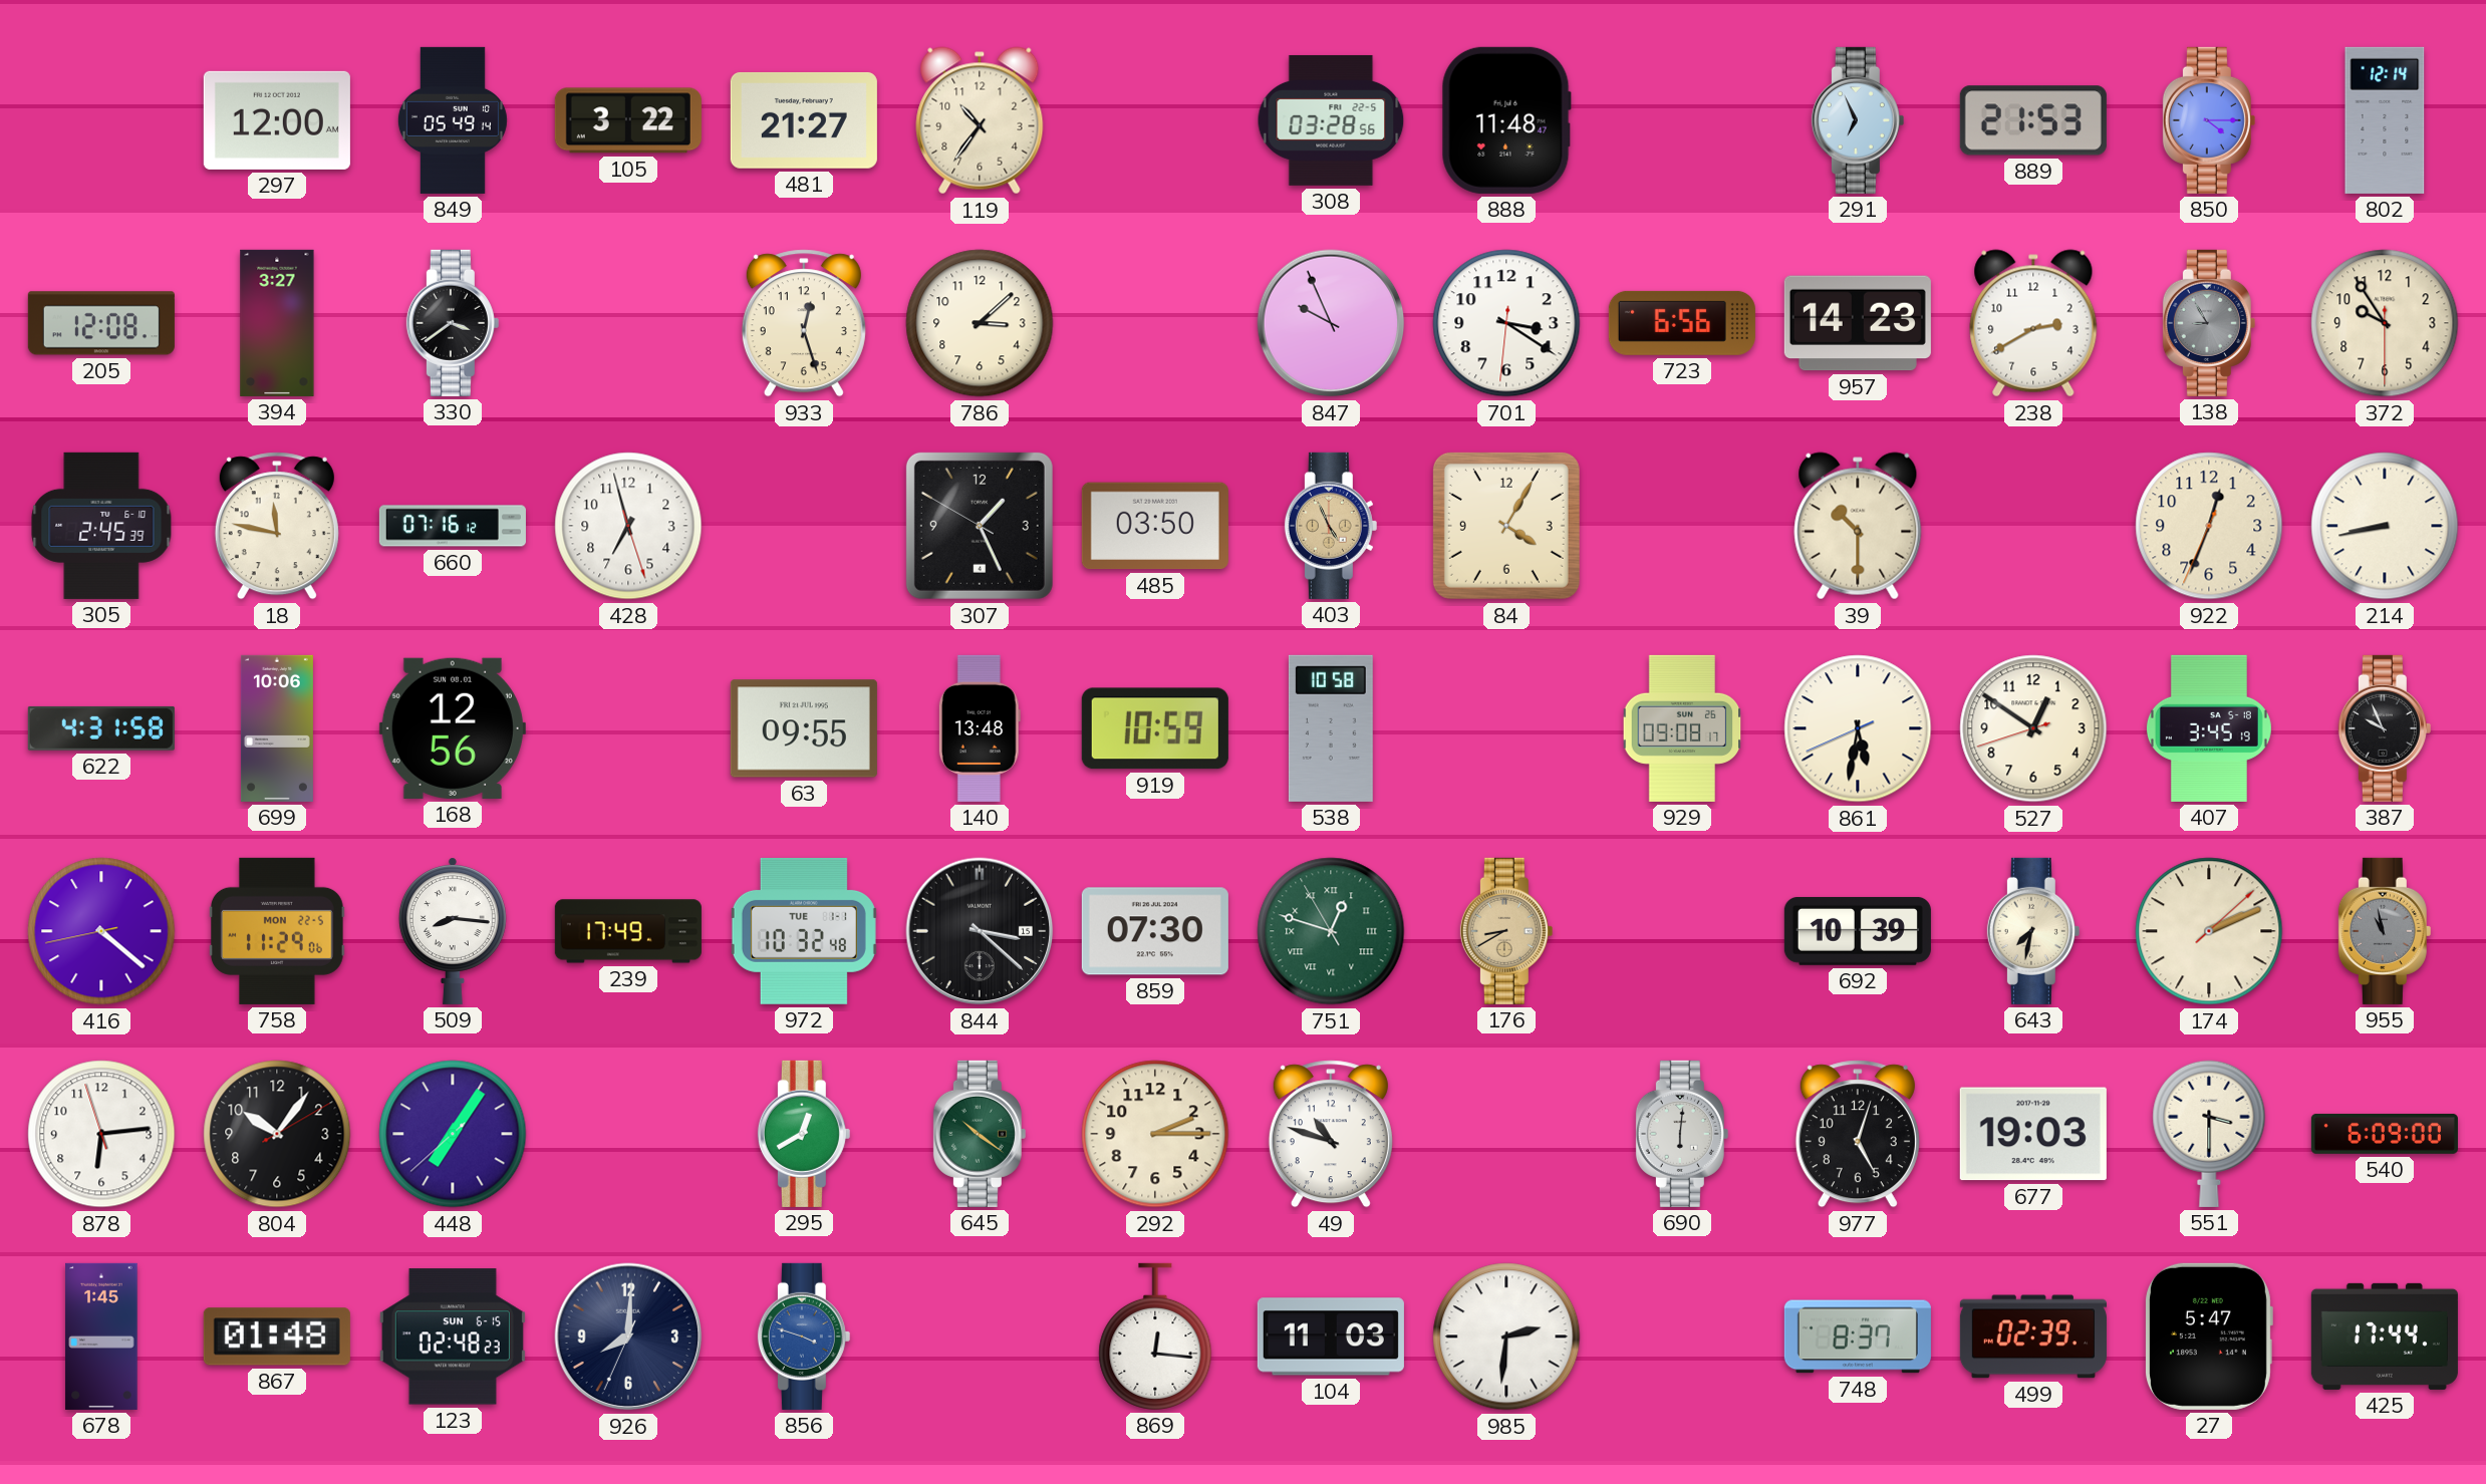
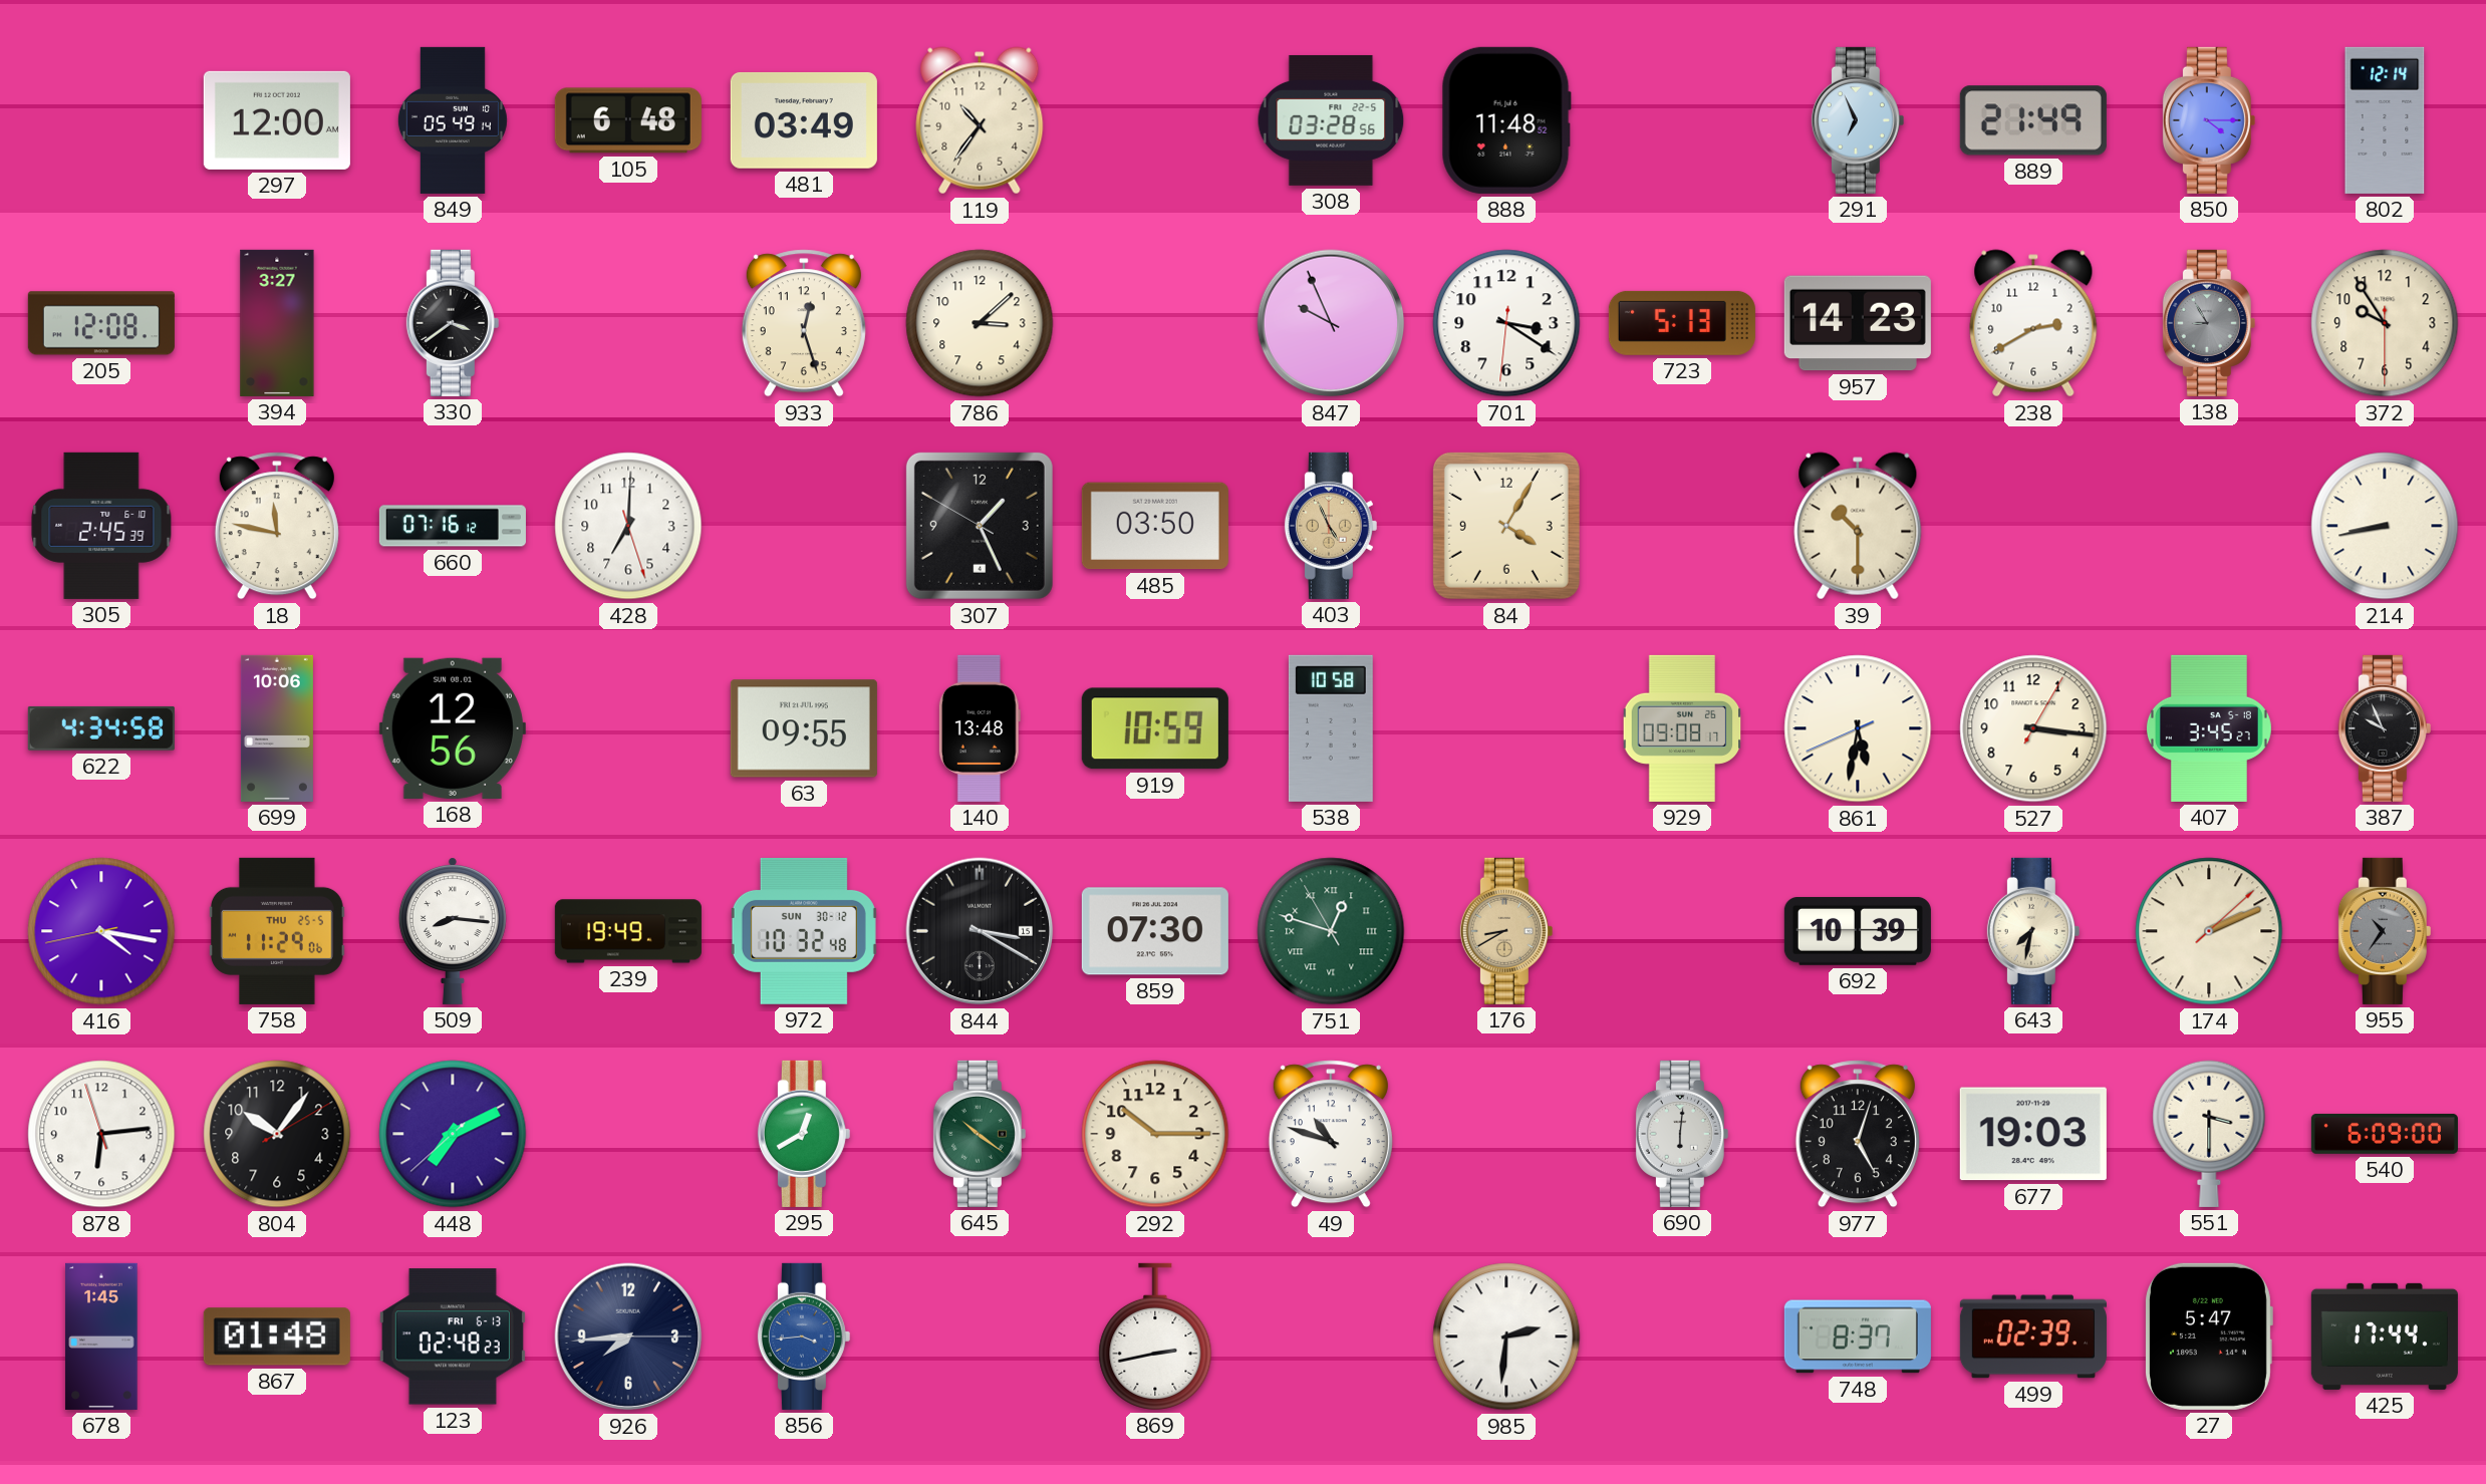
105: 3:22 -> 6:48 (628, 120)
481: 21:27 -> 03:49 (804, 120)
888: 11:48:47 -> 11:48:52 (1506, 120)
889: 21:53 -> 21:49 (2033, 120)
723: 6:56 -> 5:13 (1682, 323)
428: 6:57 -> 7:00 (628, 526)
922: 12:33 -> none (2209, 526)
622: 4:31 -> 4:34 (101, 728)
527: 12:50 -> 3:16 (2033, 728)
407: 3:45:19 -> 3:45:27 (2209, 728)
416: 4:21 -> 4:16 (101, 931)
758 date: MON 22-5 -> THU 25-5 (278, 931)
239: 17:49 -> 19:49 (628, 931)
972 date: TUE 1-1 -> SUN 30-12 (804, 931)
844: 3:22 -> 3:20 (980, 931)
955: 10:58 -> 10:36 (2385, 931)
448: 7:05 -> 7:10 (453, 1134)
292: 2:15 -> 10:15 (1155, 1134)
123 date: SUN 6-15 -> FRI 6-13 (453, 1337)
926: 8:00 -> 7:44 (628, 1337)
856: 3:48 -> 3:44 (804, 1337)
869: 12:16 -> 2:43 (1155, 1337)
104: 11:03 -> none (1331, 1337)
